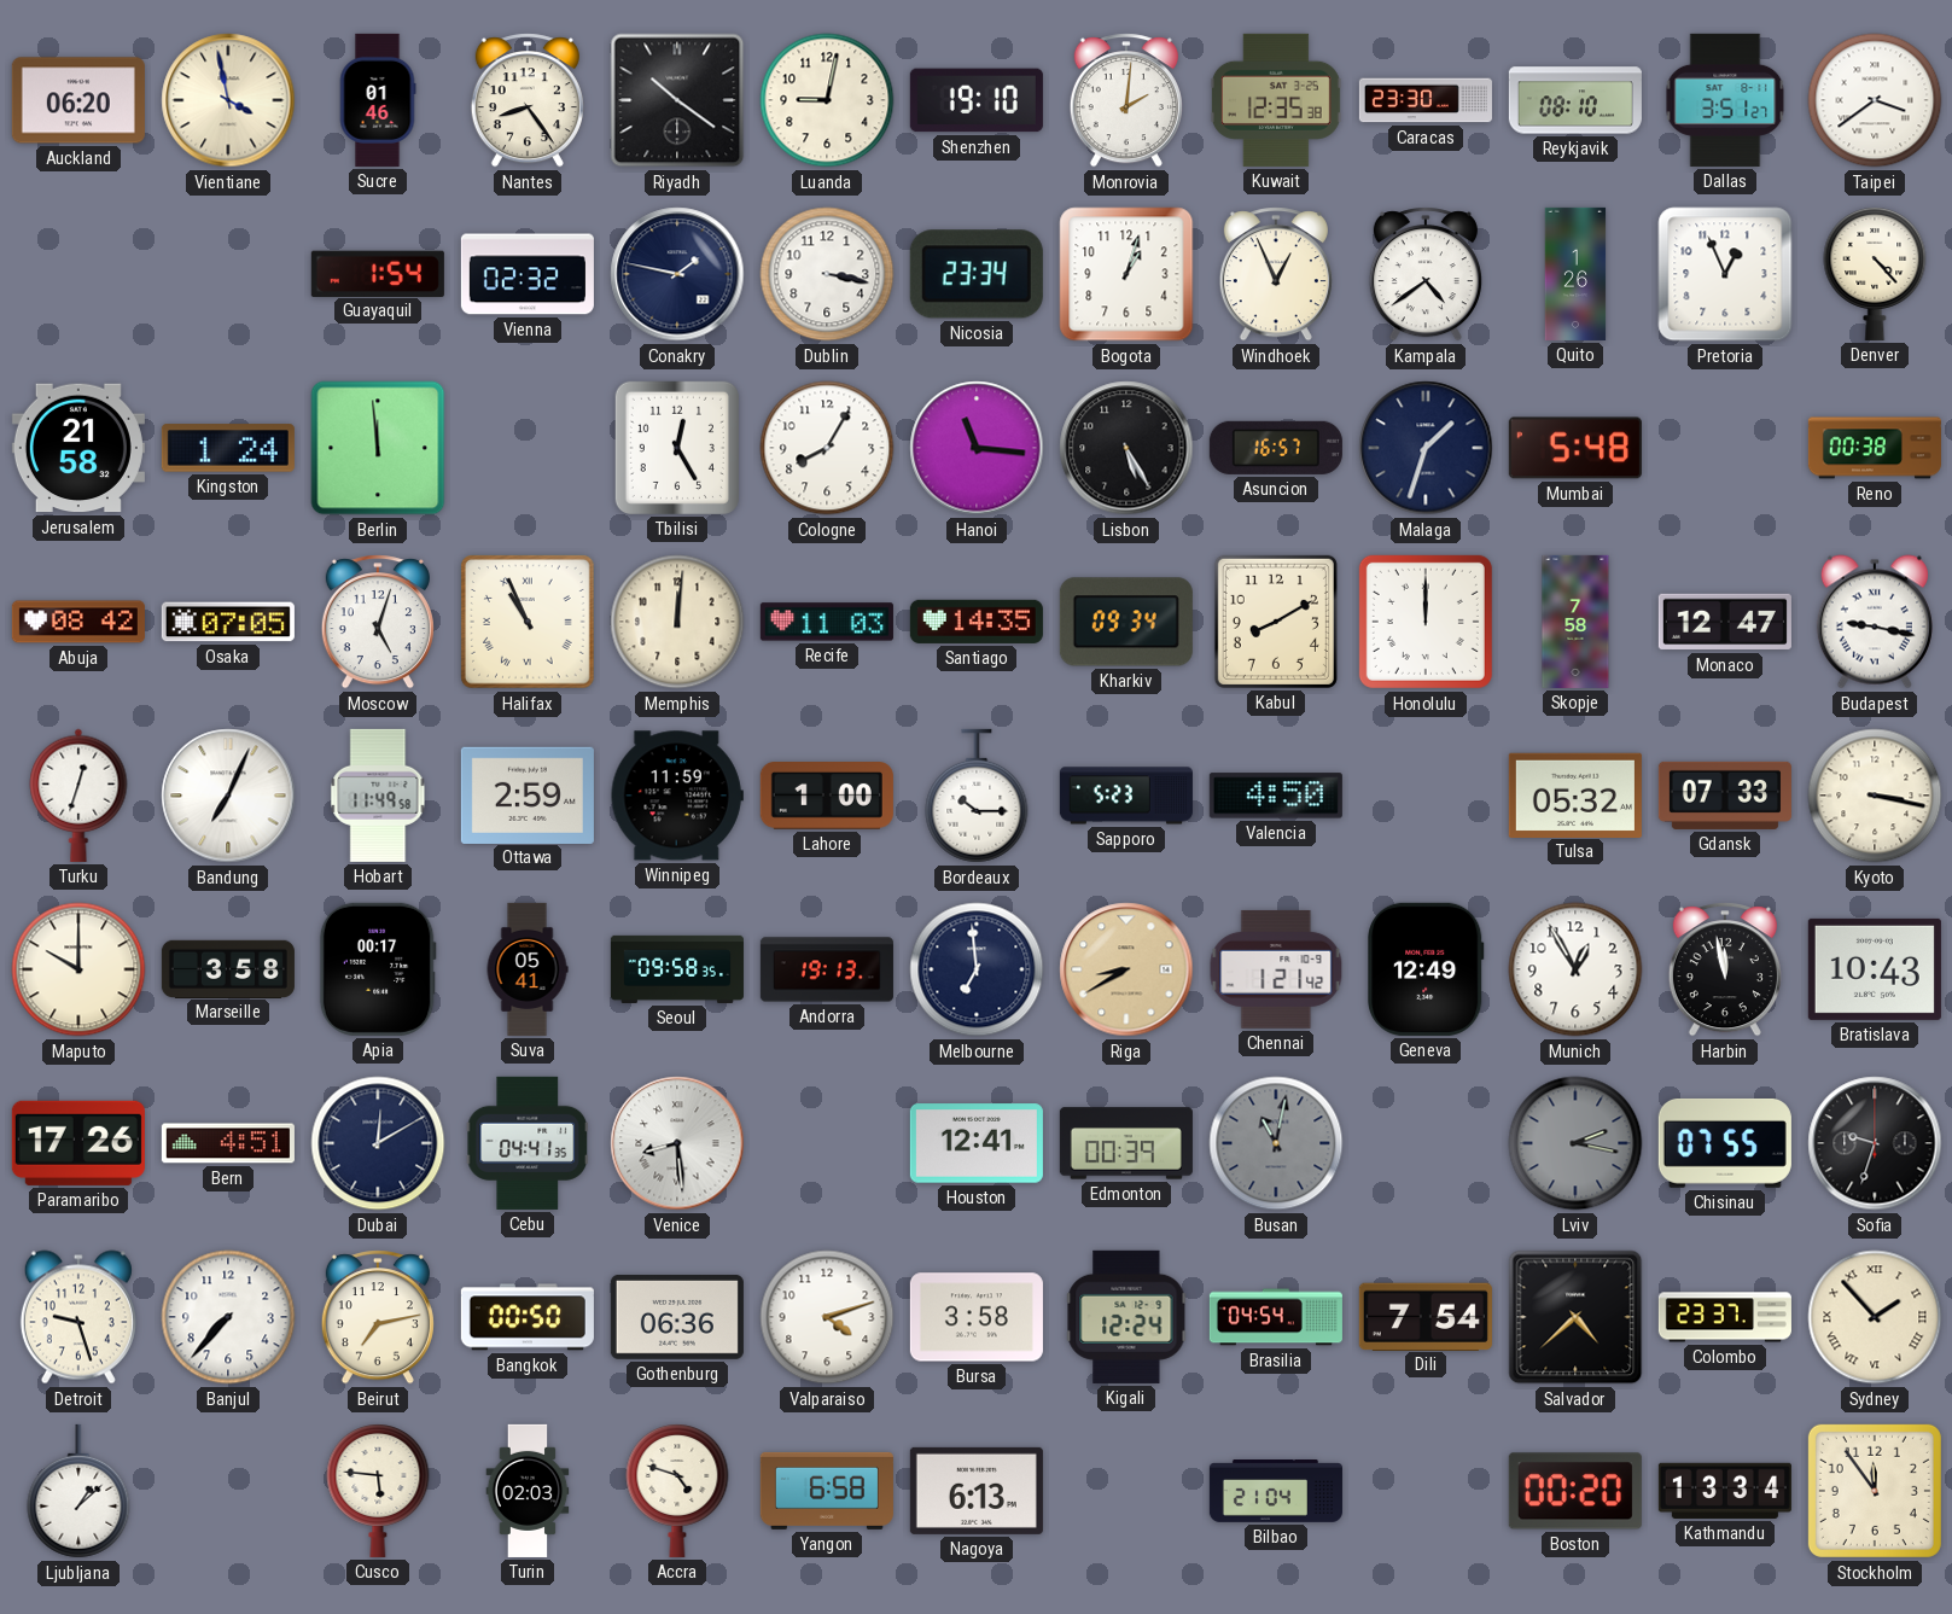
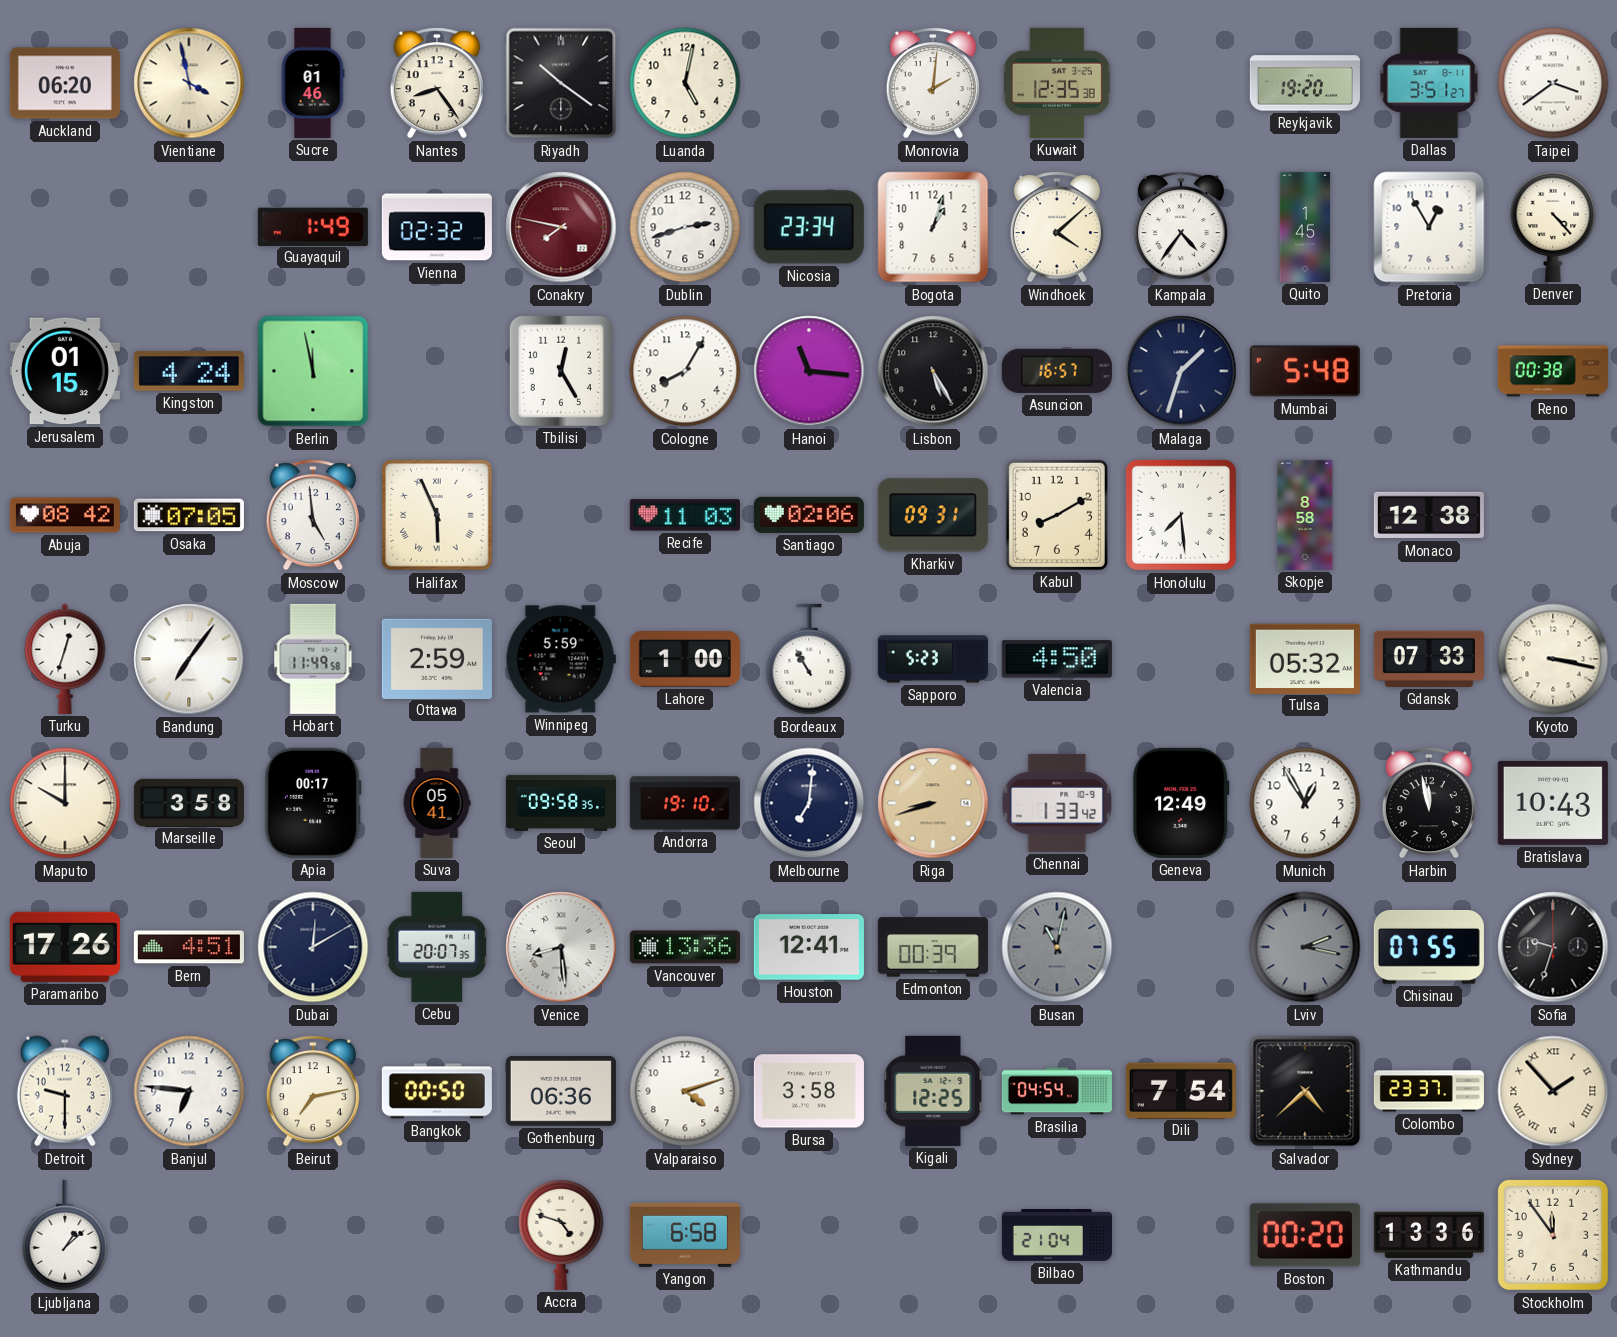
Luanda: 9:02 -> 5:02 (685, 83)
Shenzhen: 19:10 -> none (977, 100)
Caracas: 23:30 -> none (1426, 100)
Reykjavik: 08:10 -> 19:20 (1305, 83)
Guayaquil: 1:54 -> 1:49 (313, 226)
Conakry: 1:47 -> 7:47 (561, 227)
Conakry dial: navy -> burgundy (561, 227)
Dublin: 3:17 -> 2:42 (685, 227)
Windhoek: 12:56 -> 4:08 (1057, 227)
Kampala: 4:39 -> 4:36 (1181, 227)
Quito: 1:26 -> 1:45 (1305, 227)
Pretoria: 12:56 -> 12:55 (1429, 227)
Jerusalem: 21:58 -> 01:15 (65, 371)
Kingston: 1:24 -> 4:24 (189, 371)
Berlin: 11:59 -> 11:58 (313, 371)
Moscow: 5:03 -> 4:59 (313, 515)
Halifax: 10:56 -> 5:56 (437, 515)
Memphis: 12:01 -> none (677, 622)
Santiago: 14:35 -> 02:06 (809, 515)
Kharkiv: 09:34 -> 09:31 (933, 515)
Honolulu: 12:00 -> 7:29 (1181, 515)
Skopje: 7:58 -> 8:58 (1305, 515)
Monaco: 12:47 -> 12:38 (1429, 515)
Budapest: 9:17 -> none (1875, 622)
Bandung: 7:04 -> 7:06 (189, 659)
Winnipeg: 11:59 -> 5:59 (561, 659)
Bordeaux: 10:15 -> 10:55 (809, 659)
Andorra: 19:13 -> 19:10 (685, 803)
Melbourne: 6:59 -> 7:01 (809, 803)
Riga: 8:40 -> 8:42 (933, 803)
Chennai: 1:21 -> 1:33 (1057, 803)
Cebu: 04:41 -> 20:07 (437, 947)
Vancouver: none -> 13:36 (685, 947)
Detroit: 9:27 -> 9:30 (65, 1091)
Banjul: 7:37 -> 6:46 (189, 1091)
Kigali: 12:24 -> 12:25 (933, 1091)
Cusco: 5:46 -> none (378, 1491)
Turin: 02:03 -> none (528, 1491)
Nagoya: 6:13 -> none (977, 1491)
Kathmandu: 13:34 -> 13:36 (1429, 1235)
